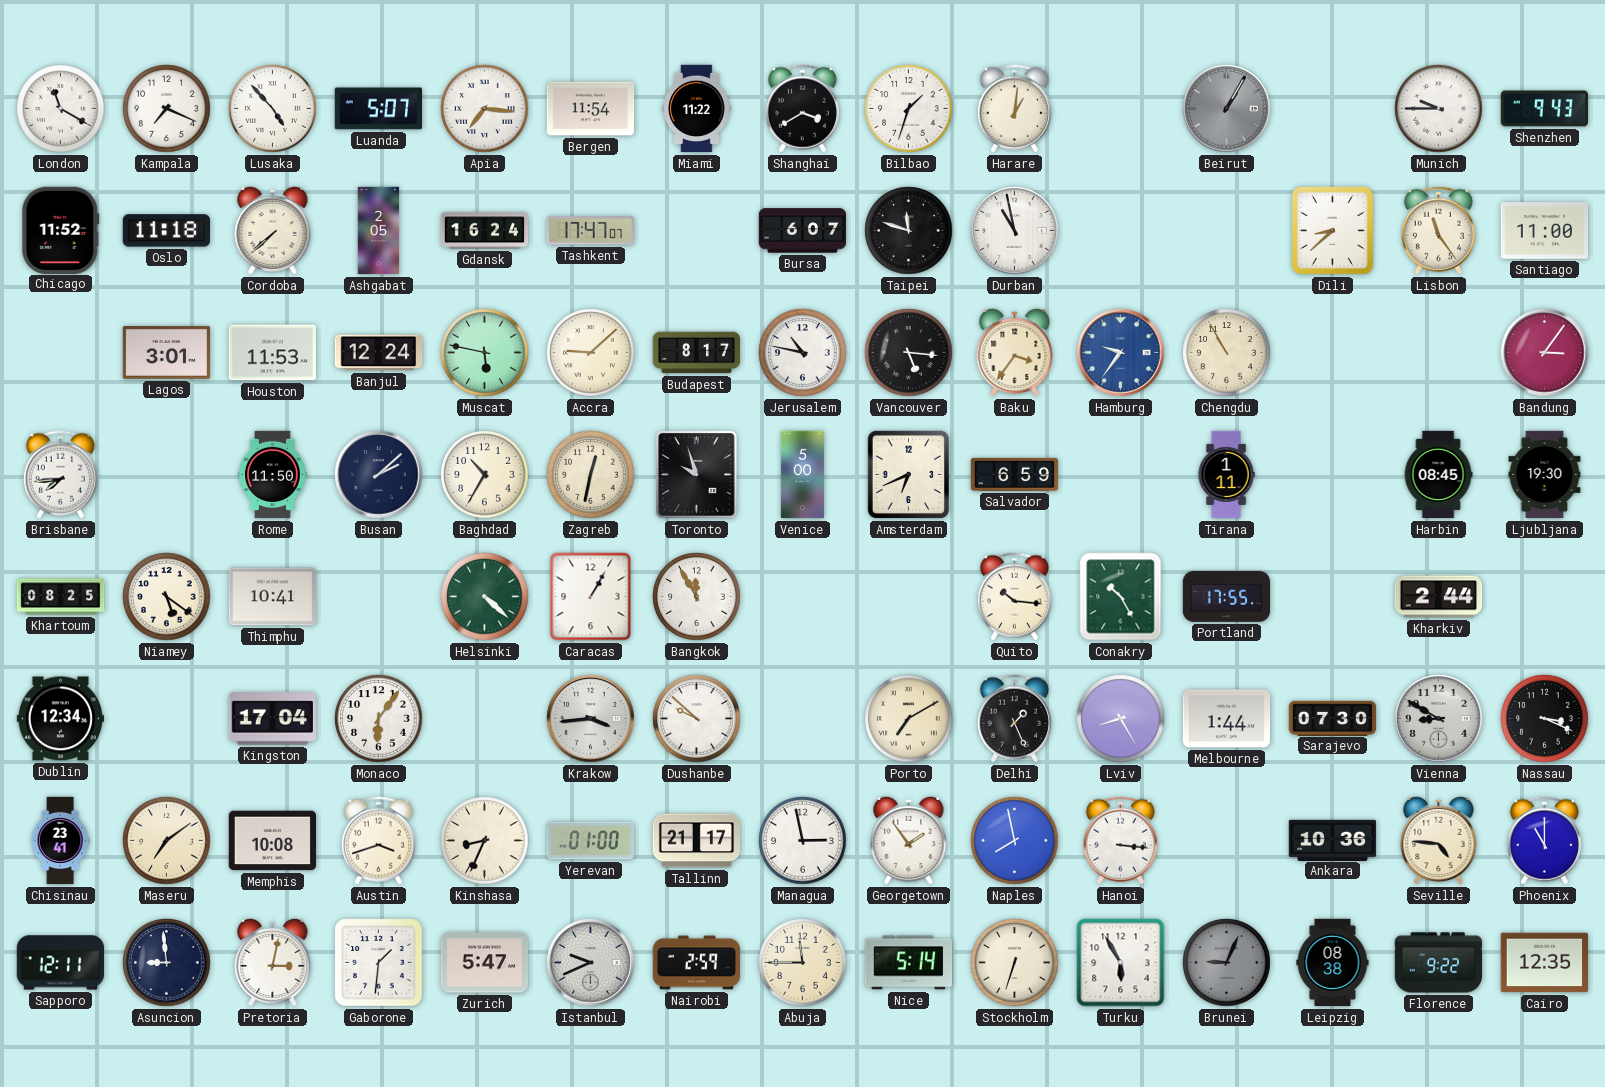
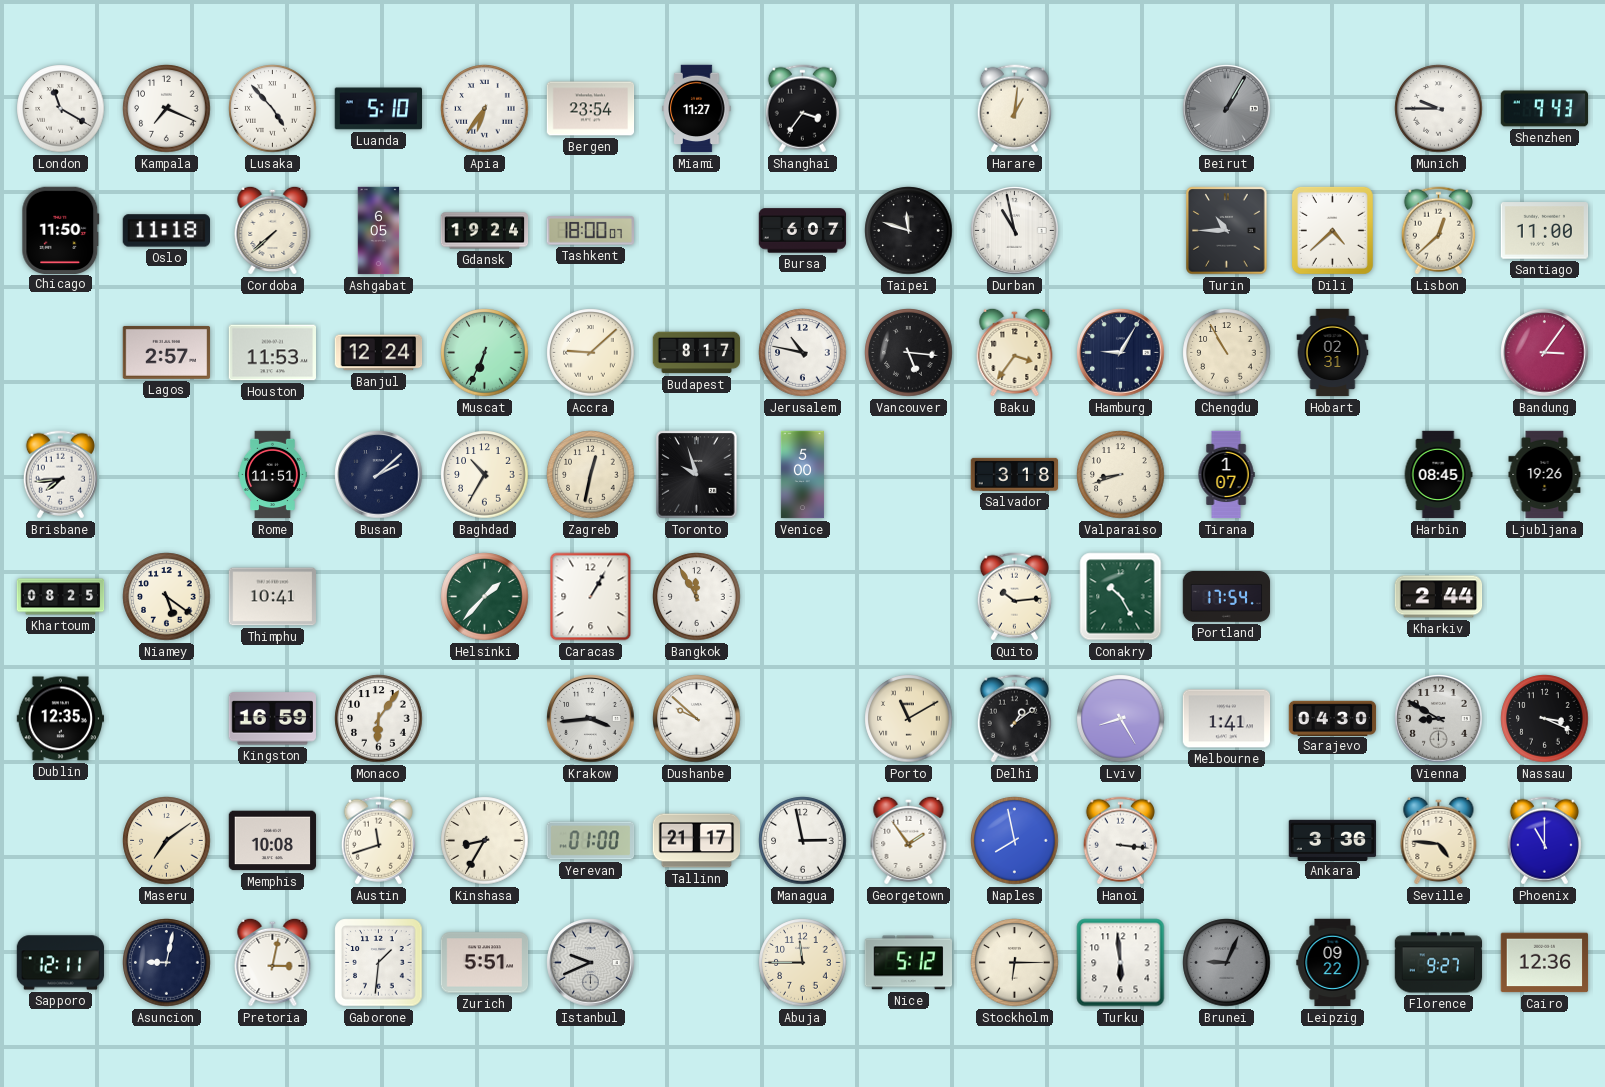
Luanda: 5:07 -> 5:10 (379, 109)
Apia: 7:16 -> 6:36 (485, 109)
Bergen: 11:54 -> 23:54 (591, 109)
Miami: 11:22 -> 11:27 (697, 109)
Shanghai: 3:40 -> 3:36 (802, 109)
Bilbao: 1:33 -> none (909, 109)
Chicago: 11:52 -> 11:50 (61, 230)
Ashgabat: 2:05 -> 6:05 (379, 231)
Gdansk: 16:24 -> 19:24 (485, 231)
Tashkent: 17:47 -> 18:00 (590, 231)
Turin: none -> 10:45 (1227, 231)
Dili: 8:38 -> 4:38 (1332, 230)
Lisbon: 11:24 -> 12:38 (1438, 231)
Lagos: 3:01 -> 2:57 (167, 352)
Muscat: 5:47 -> 6:34 (485, 353)
Hamburg: 9:36 -> 9:05 (1121, 353)
Hamburg dial: blue -> navy (1121, 353)
Hobart: none -> 02:31 (1333, 353)
Rome: 11:50 -> 11:51 (273, 475)
Amsterdam: 6:41 -> none (909, 475)
Salvador: 6:59 -> 3:18 (1015, 474)
Valparaiso: none -> 8:42 (1121, 475)
Tirana: 1:11 -> 1:07 (1226, 475)
Ljubljana: 19:30 -> 19:26 (1545, 475)
Helsinki: 4:22 -> 1:37 (485, 597)
Quito: 10:16 -> 10:14 (1014, 597)
Portland: 17:55 -> 17:54 (1227, 597)
Dublin: 12:34 -> 12:35 (61, 719)
Kingston: 17:04 -> 16:59 (272, 719)
Porto: 7:10 -> 11:10 (909, 719)
Delhi: 1:26 -> 1:09 (1014, 719)
Melbourne: 1:44 -> 1:41 (1227, 719)
Sarajevo: 07:30 -> 04:30 (1333, 718)
Chisinau: 23:41 -> none (60, 841)
Austin: 3:42 -> 11:42 (378, 841)
Kinshasa: 8:34 -> 8:35 (485, 841)
Ankara: 10:36 -> 3:36 (1333, 840)
Asuncion: 8:59 -> 9:02 (167, 963)
Zurich: 5:47 -> 5:51 (485, 963)
Nairobi: 2:59 -> none (697, 963)
Nice: 5:14 -> 5:12 (908, 963)
Stockholm: 6:33 -> 6:15 (1015, 963)
Turku: 5:55 -> 5:59 (1121, 963)
Leipzig: 08:38 -> 09:22 (1333, 963)
Florence: 9:22 -> 9:27 (1439, 963)
Cairo: 12:35 -> 12:36 (1545, 963)
